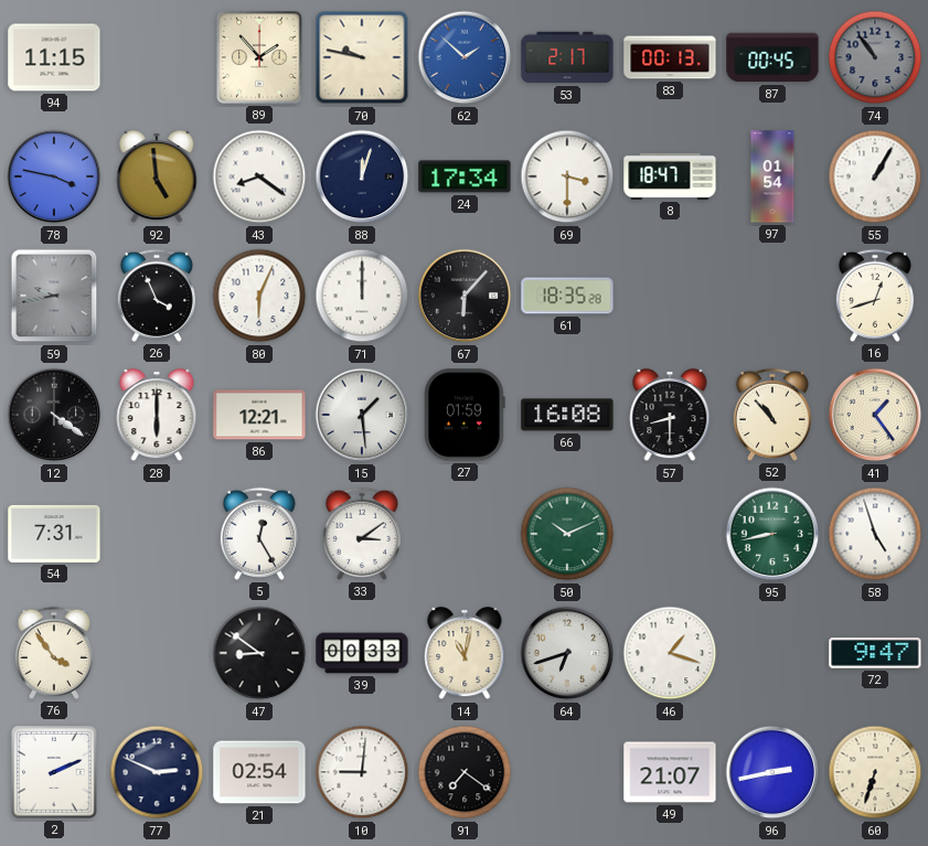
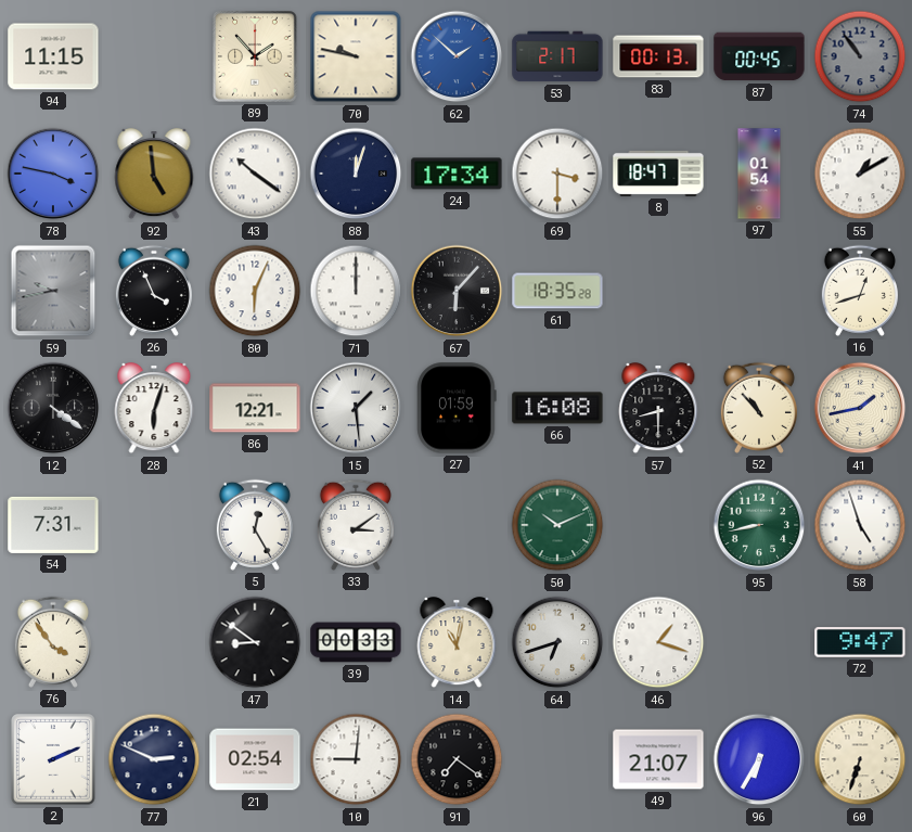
43: 8:21 -> 10:21 (255, 174)
55: 1:05 -> 1:10 (860, 174)
28: 6:00 -> 6:03 (154, 409)
41: 1:24 -> 1:43 (860, 408)
96: 2:43 -> 6:35 (759, 759)
